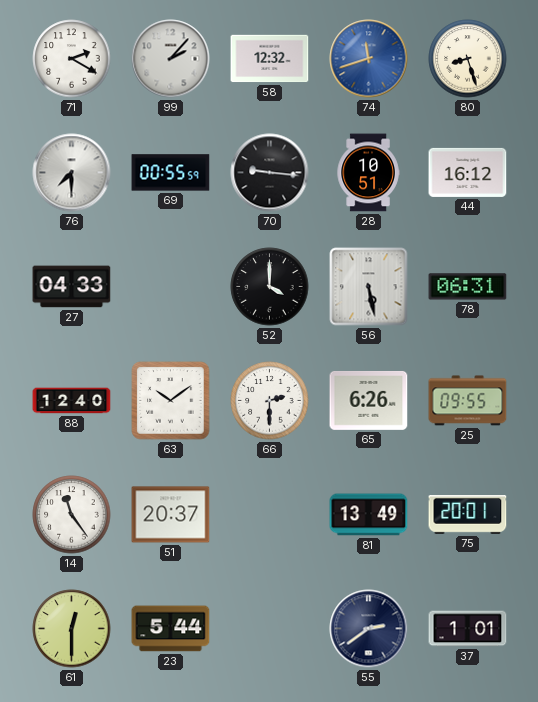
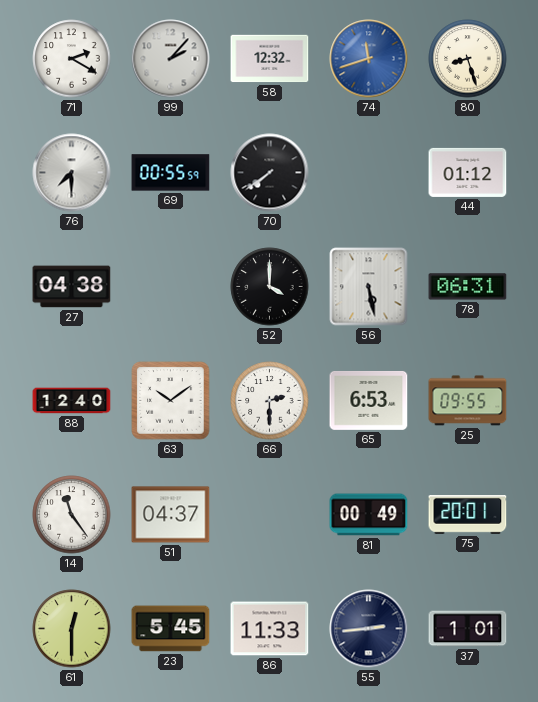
70: 9:16 -> 7:39 (270, 173)
28: 10:51 -> none (368, 173)
44: 16:12 -> 01:12 (468, 172)
27: 04:33 -> 04:38 (72, 287)
65: 6:26 -> 6:53 (369, 400)
51: 20:37 -> 04:37 (171, 515)
81: 13:49 -> 00:49 (369, 515)
23: 5:44 -> 5:45 (171, 629)
86: none -> 11:33 (270, 629)
55: 2:39 -> 2:44 (369, 629)
